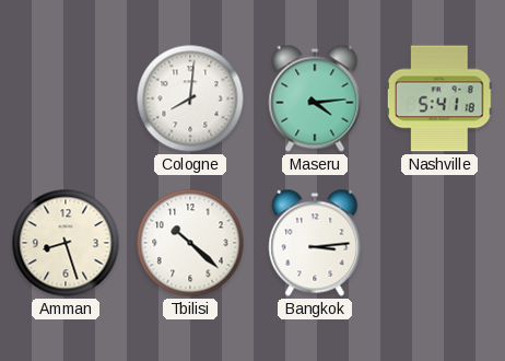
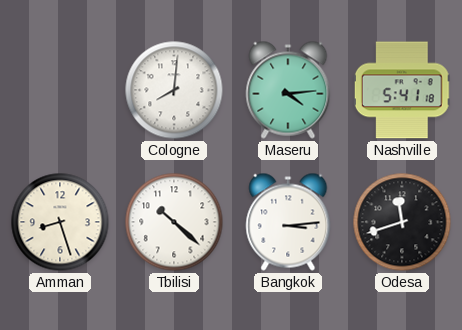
Odesa: none -> 11:42 (402, 222)
